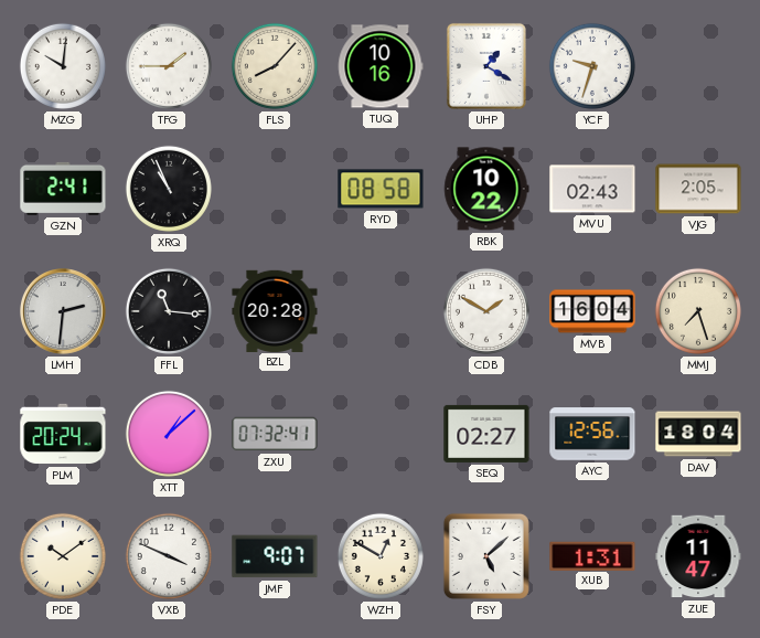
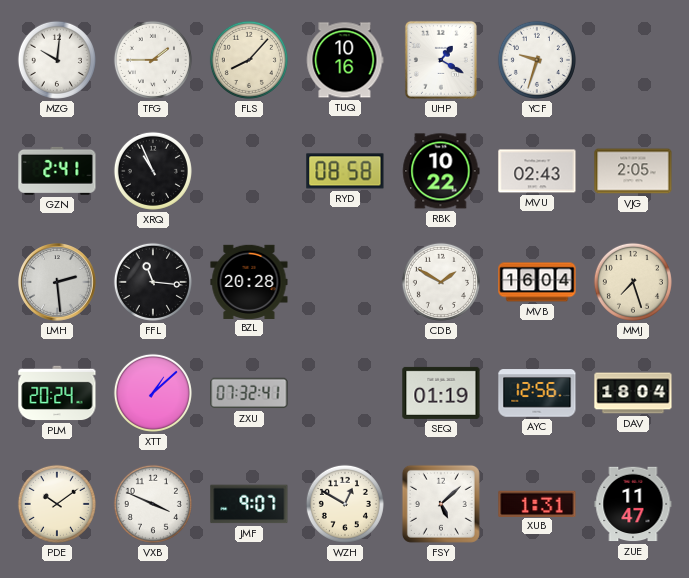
LMH: 2:31 -> 2:29 (58, 283)
SEQ: 02:27 -> 01:19 (441, 393)
